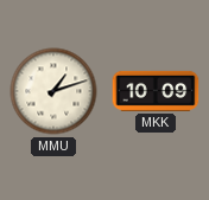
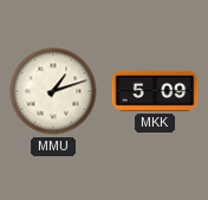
MKK: 10:09 -> 5:09 (155, 91)
